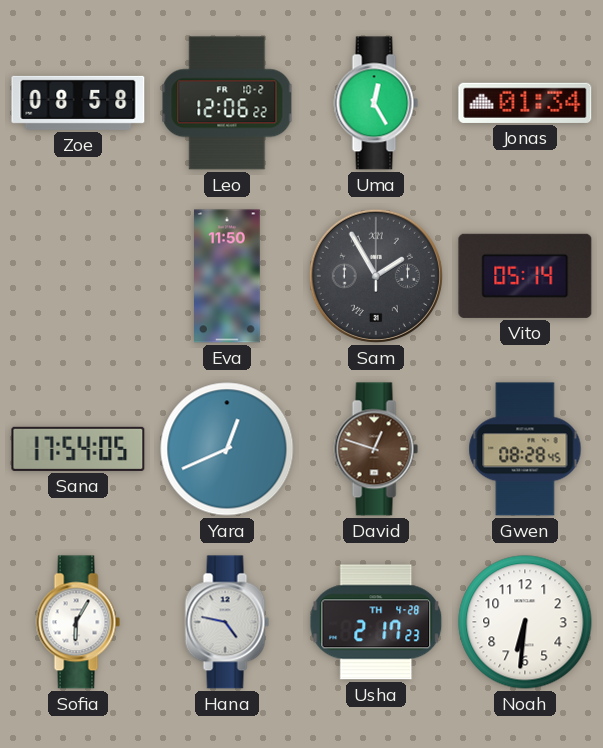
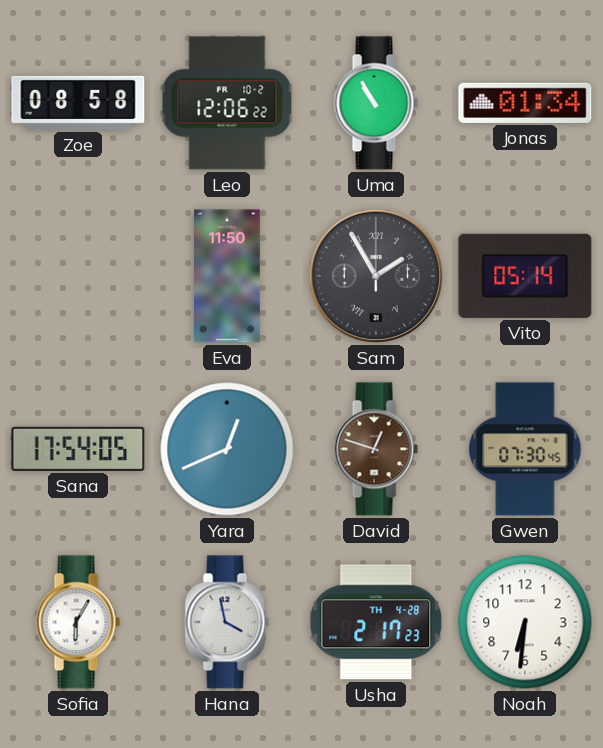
Uma: 12:25 -> 10:55 (376, 103)
Gwen: 08:28 -> 07:30 (525, 449)
Hana: 4:47 -> 3:58 (227, 622)
